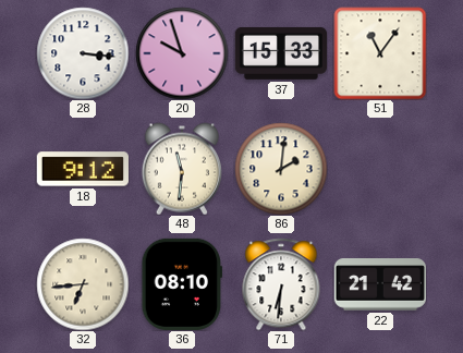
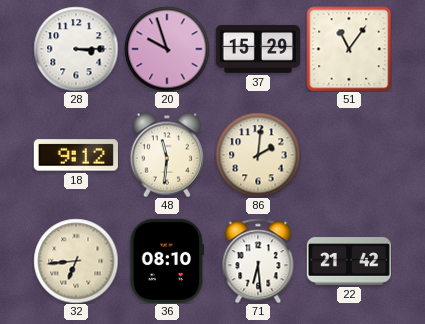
28: 3:16 -> 3:15 (76, 49)
37: 15:33 -> 15:29 (257, 49)
71: 6:31 -> 6:29 (258, 261)
